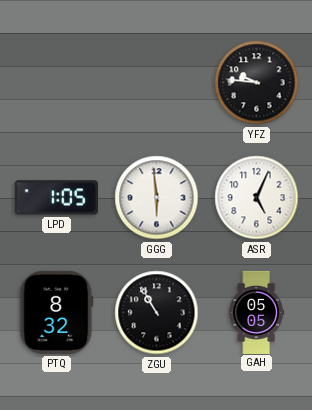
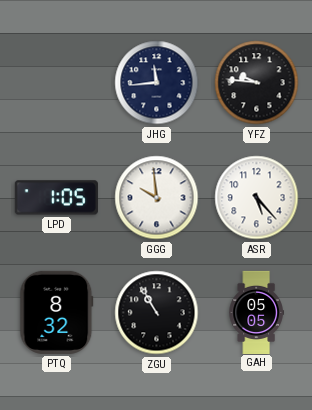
JHG: none -> 11:44 (157, 83)
GGG: 5:59 -> 9:59 (157, 198)
ASR: 5:04 -> 5:23 (257, 198)
